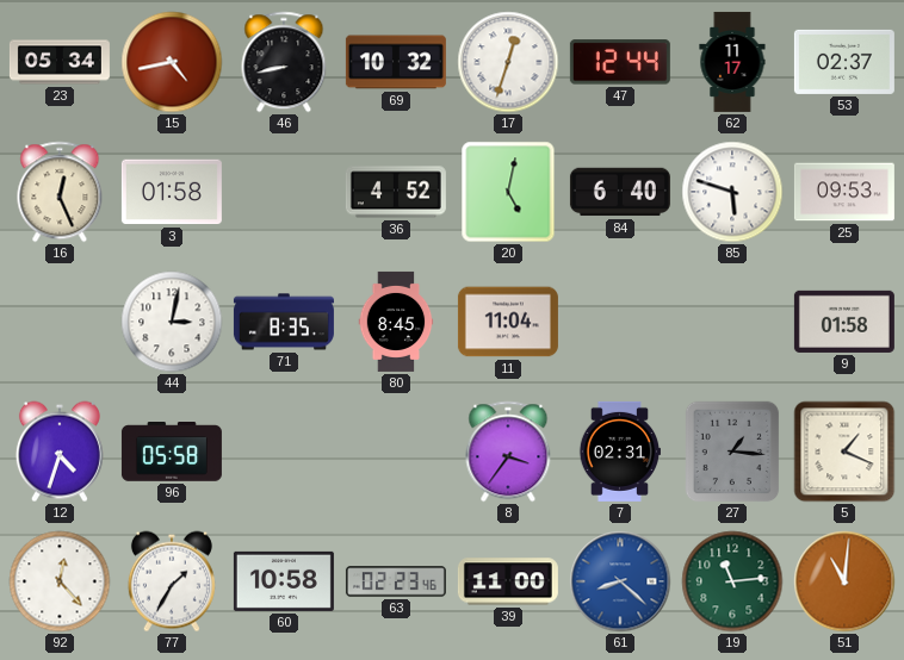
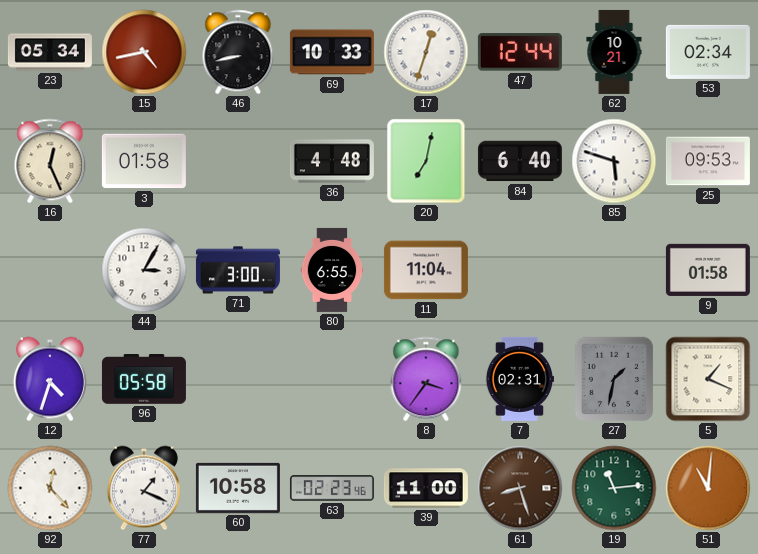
69: 10:32 -> 10:33 (332, 52)
62: 11:17 -> 10:21 (614, 52)
53: 02:37 -> 02:34 (708, 52)
36: 4:52 -> 4:48 (332, 161)
20: 5:02 -> 7:02 (426, 161)
44: 3:02 -> 3:05 (144, 270)
71: 8:35 -> 3:00 (238, 270)
80: 8:45 -> 6:55 (332, 270)
27: 1:16 -> 1:32 (614, 379)
77: 1:35 -> 1:19 (144, 488)
61: 8:22 -> 8:27 (520, 488)
61 dial: blue -> brown (520, 488)
